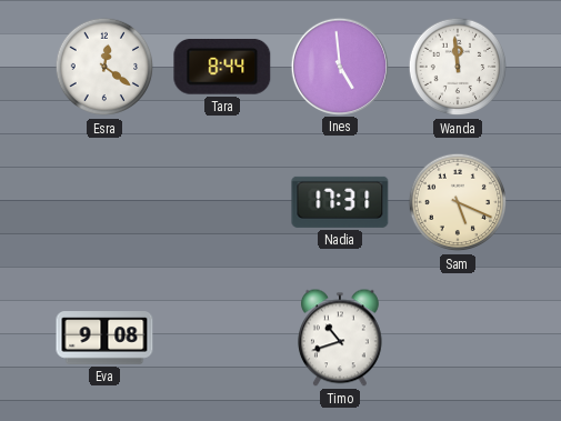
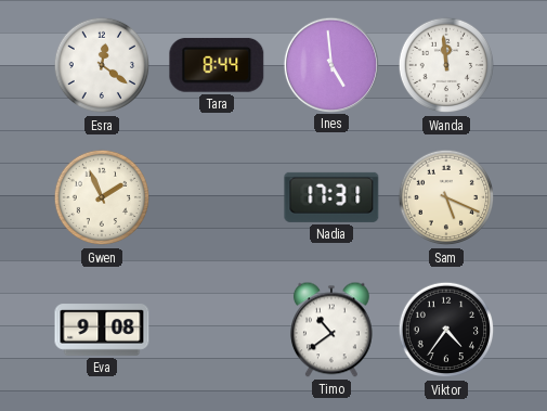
Gwen: none -> 1:56 (102, 197)
Timo: 10:42 -> 10:39 (333, 330)
Viktor: none -> 4:36 (446, 330)
